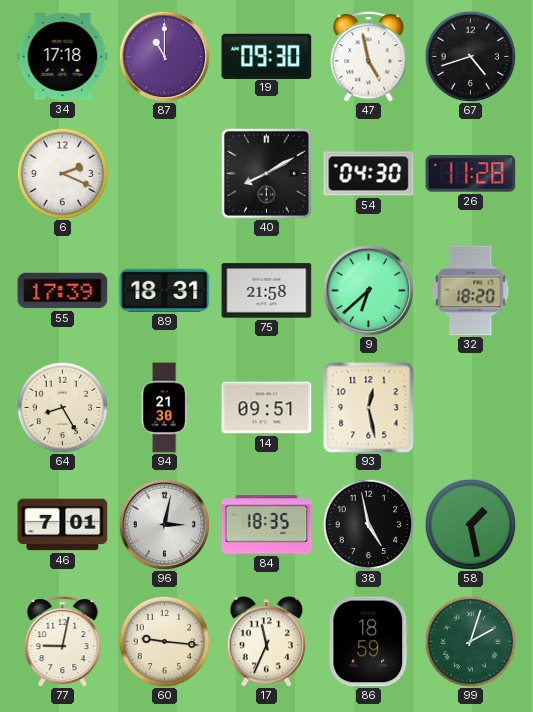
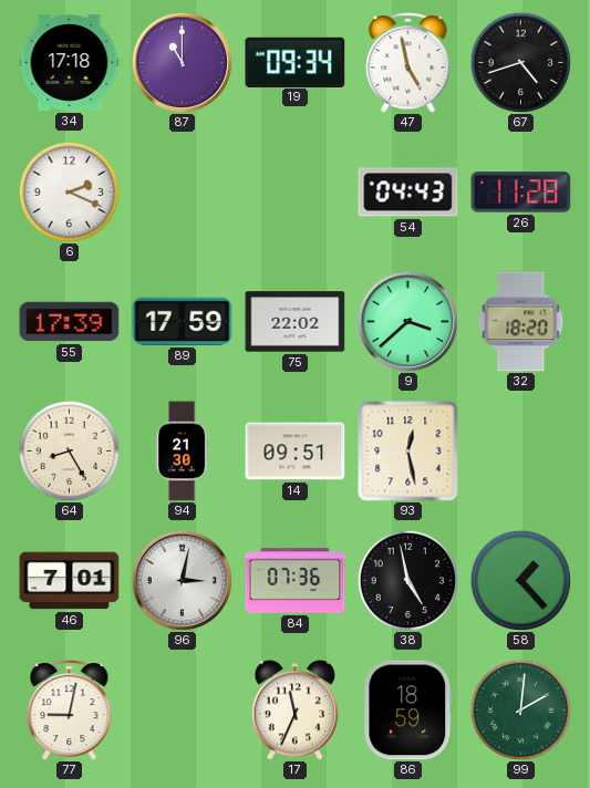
19: 09:30 -> 09:34 (296, 62)
40: 8:10 -> none (266, 173)
54: 04:30 -> 04:43 (408, 193)
89: 18:31 -> 17:59 (183, 321)
75: 21:58 -> 22:02 (296, 322)
9: 6:38 -> 3:38 (407, 321)
84: 18:35 -> 07:36 (296, 581)
58: 1:28 -> 1:23 (520, 580)
60: 9:16 -> none (164, 641)
99: 2:03 -> 2:01 (520, 709)
